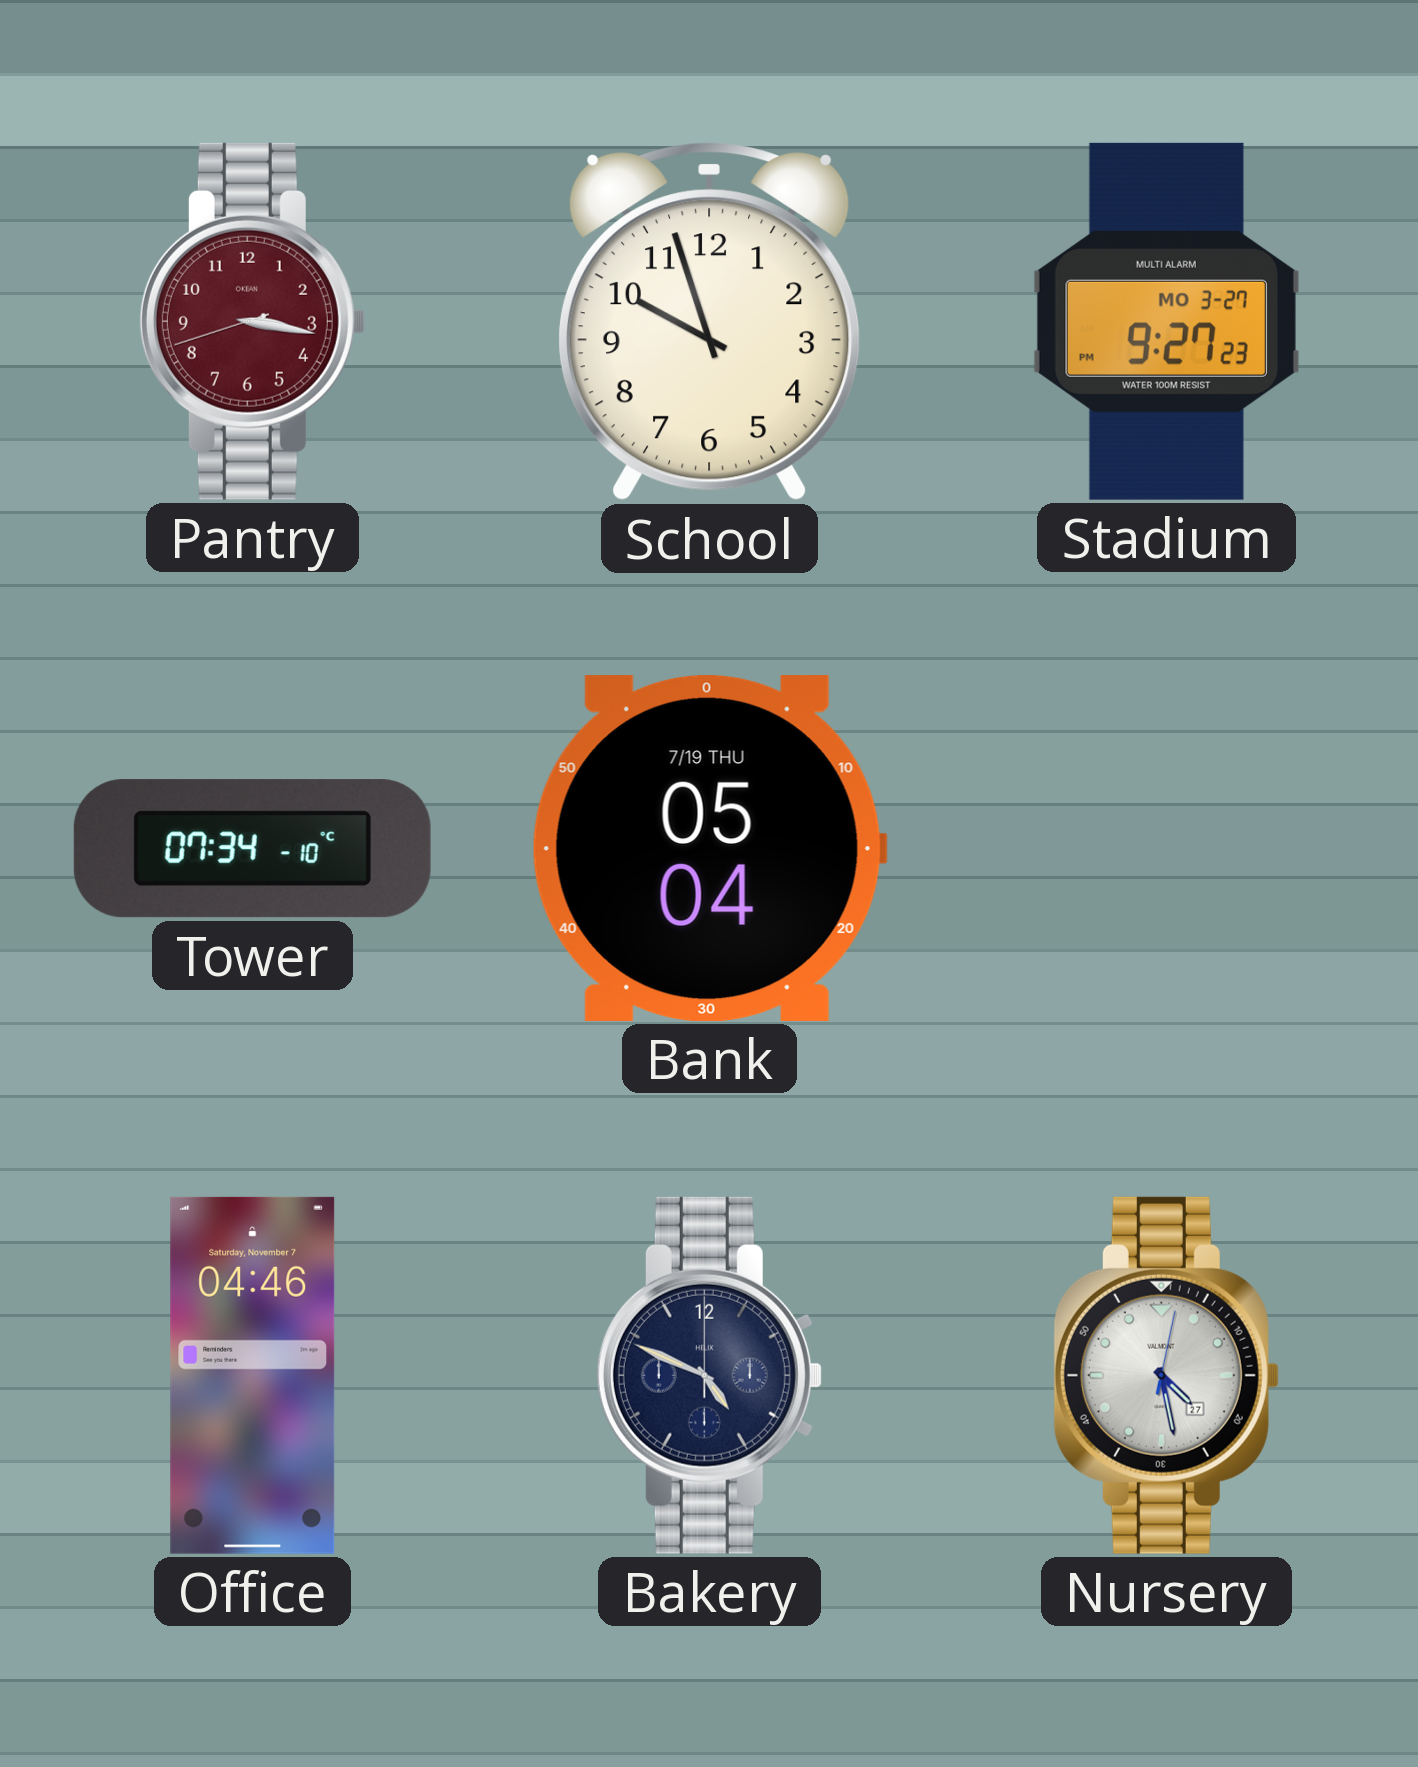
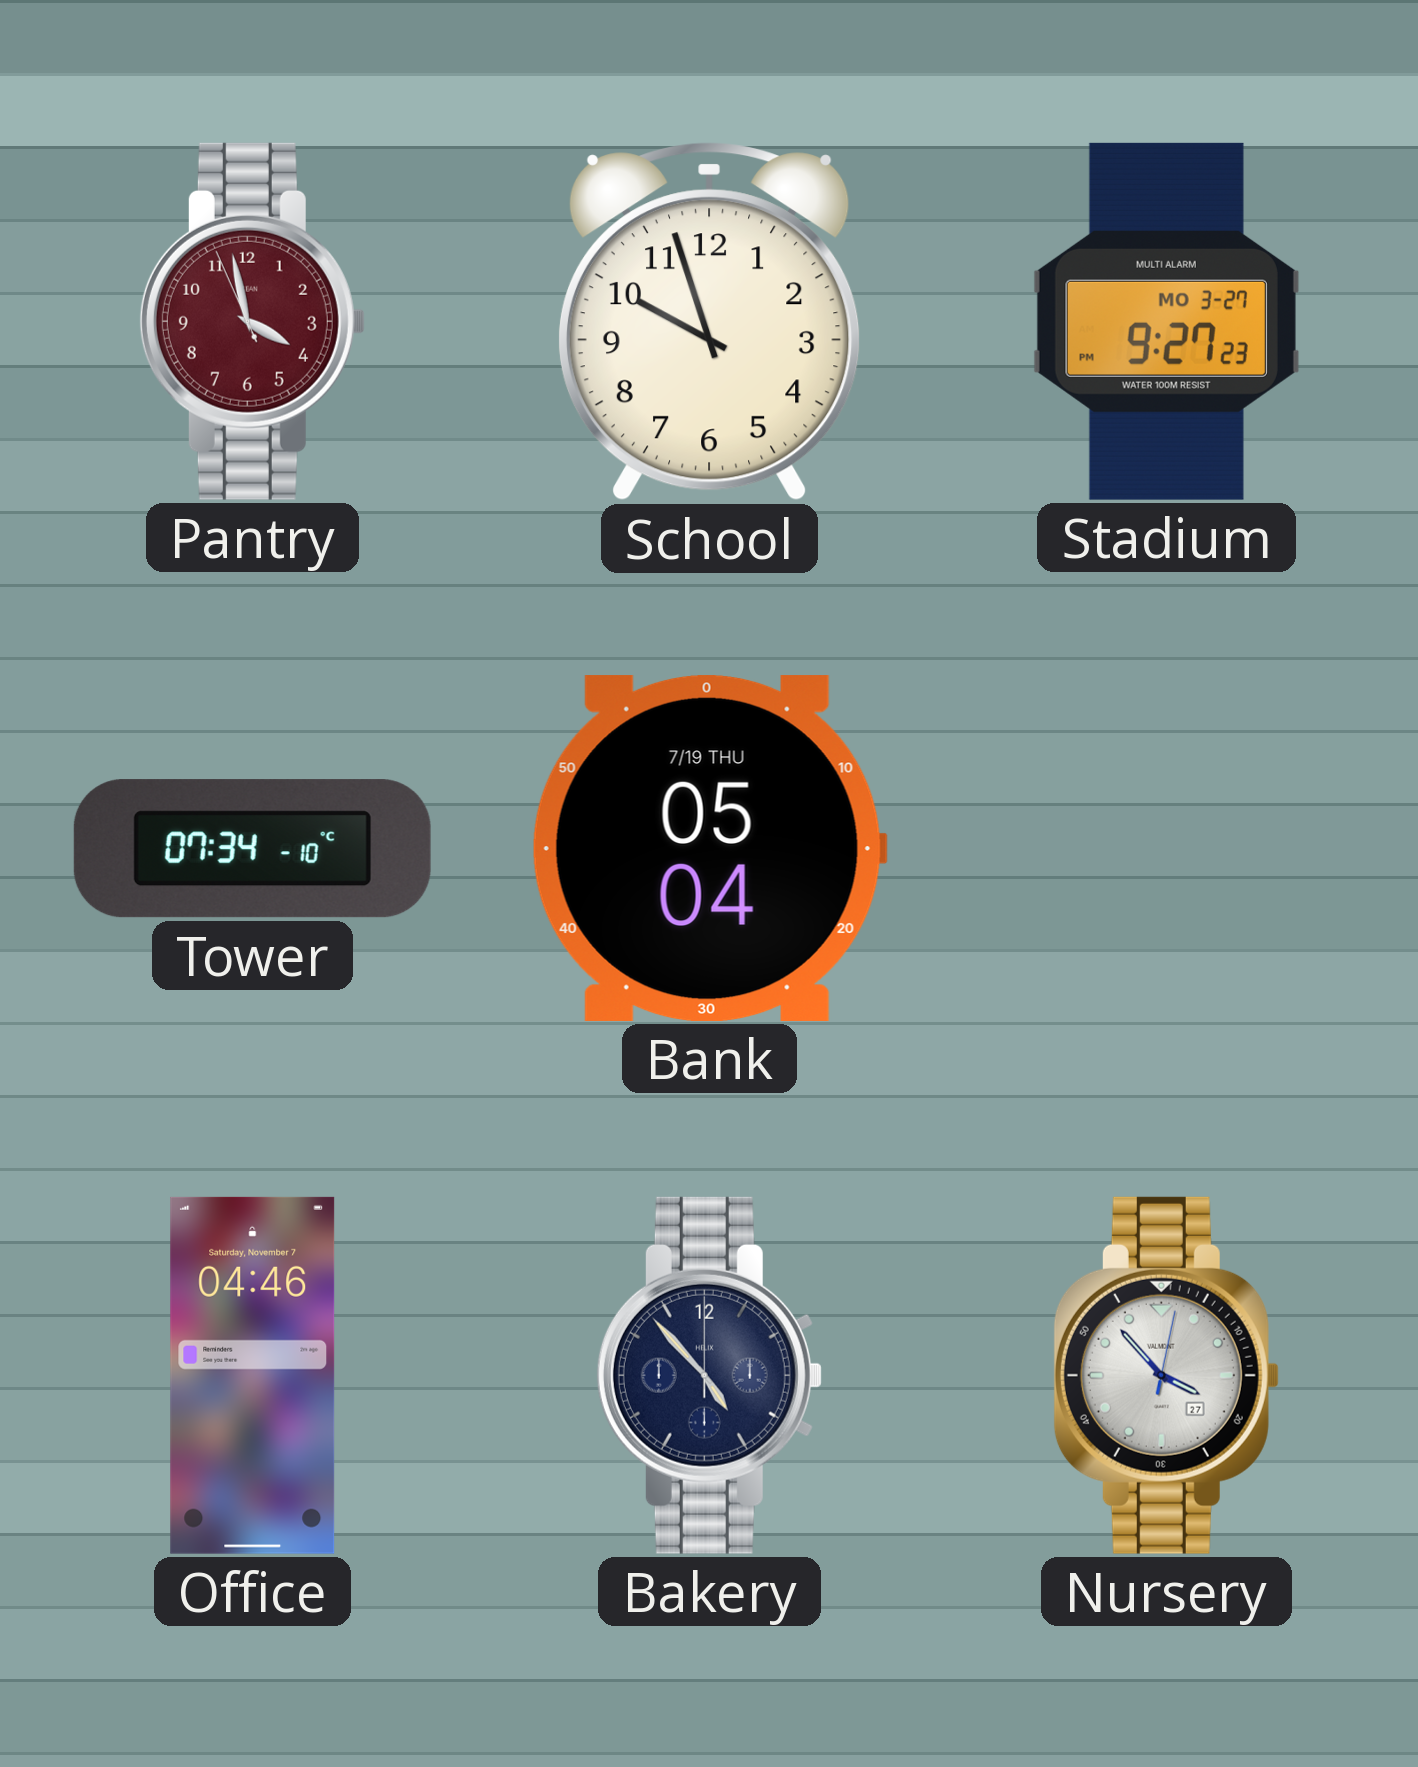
Pantry: 3:16 -> 3:57 (252, 321)
Bakery: 4:49 -> 4:53 (709, 1375)
Nursery: 4:28 -> 3:53 (1166, 1375)
